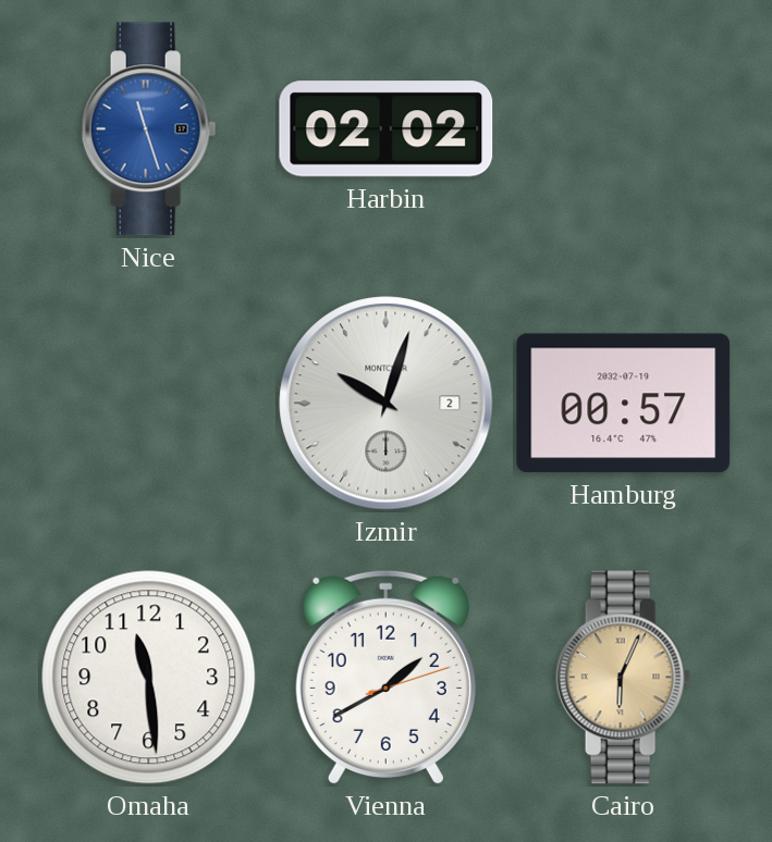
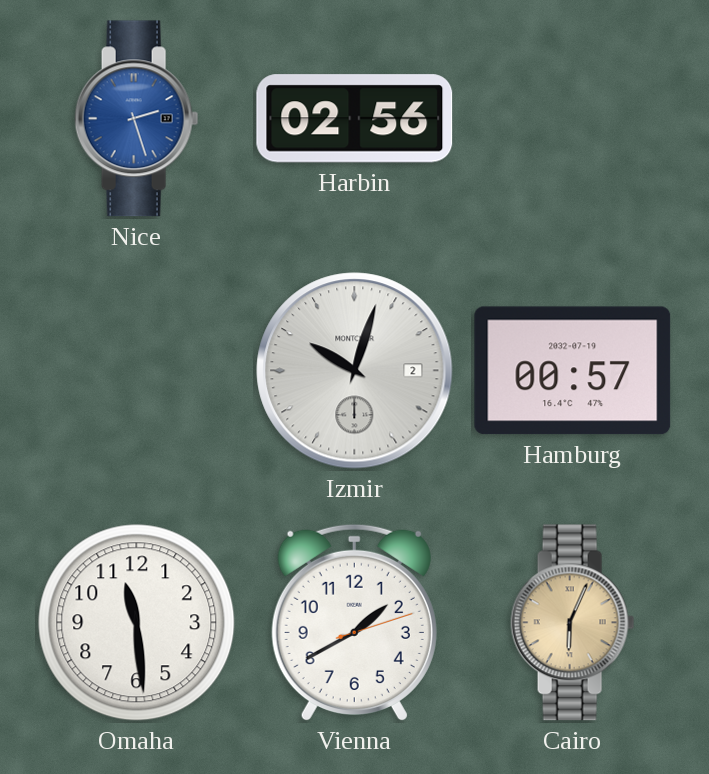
Nice: 11:27 -> 2:27 (137, 119)
Harbin: 02:02 -> 02:56 (355, 119)
